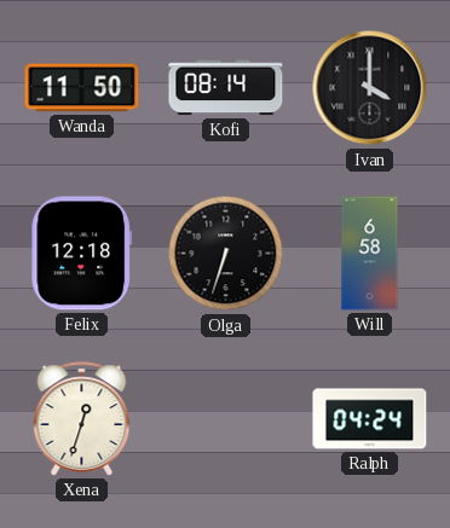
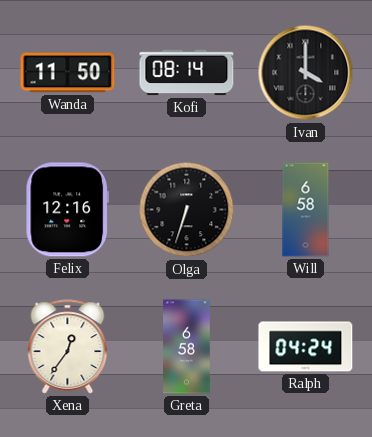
Felix: 12:18 -> 12:16 (68, 210)
Xena: 12:33 -> 12:36 (68, 347)
Greta: none -> 6:58 (187, 347)
